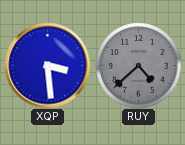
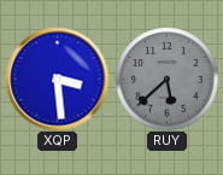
RUY: 4:38 -> 5:38 (166, 78)
